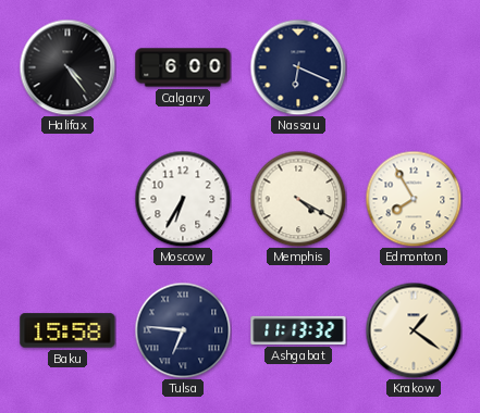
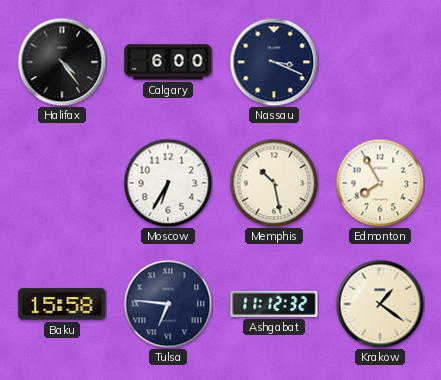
Nassau: 6:19 -> 3:19 (274, 62)
Memphis: 4:20 -> 10:28 (274, 183)
Ashgabat: 11:13 -> 11:12 (274, 304)
